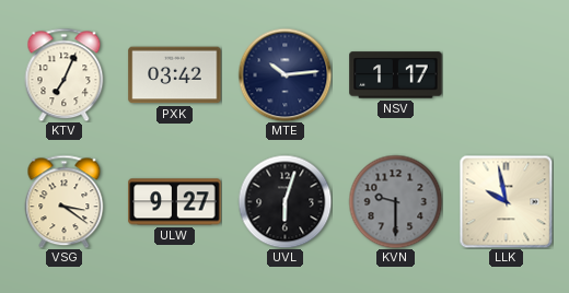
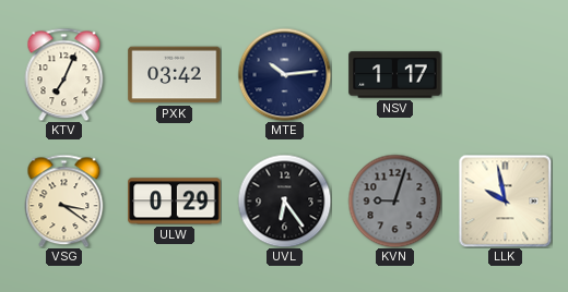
ULW: 9:27 -> 0:29 (175, 202)
UVL: 6:03 -> 6:24 (284, 200)
KVN: 9:30 -> 9:03 (394, 200)
